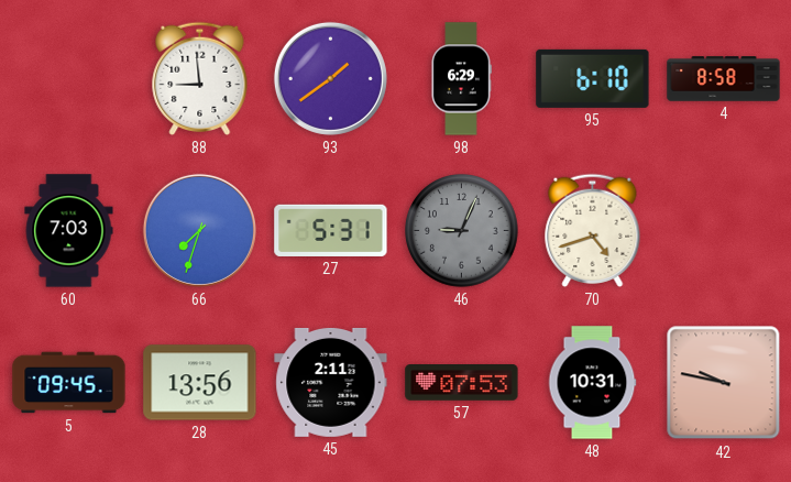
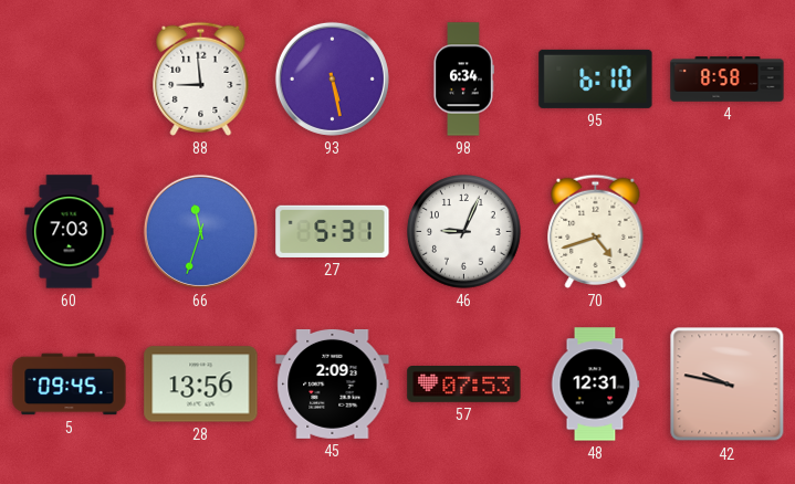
93: 1:39 -> 5:28 (332, 78)
98: 6:29 -> 6:34 (463, 80)
66: 7:33 -> 11:33 (200, 231)
46 dial: grey -> white (464, 232)
45: 2:11 -> 2:09 (333, 383)
48: 10:31 -> 12:31 (595, 385)
